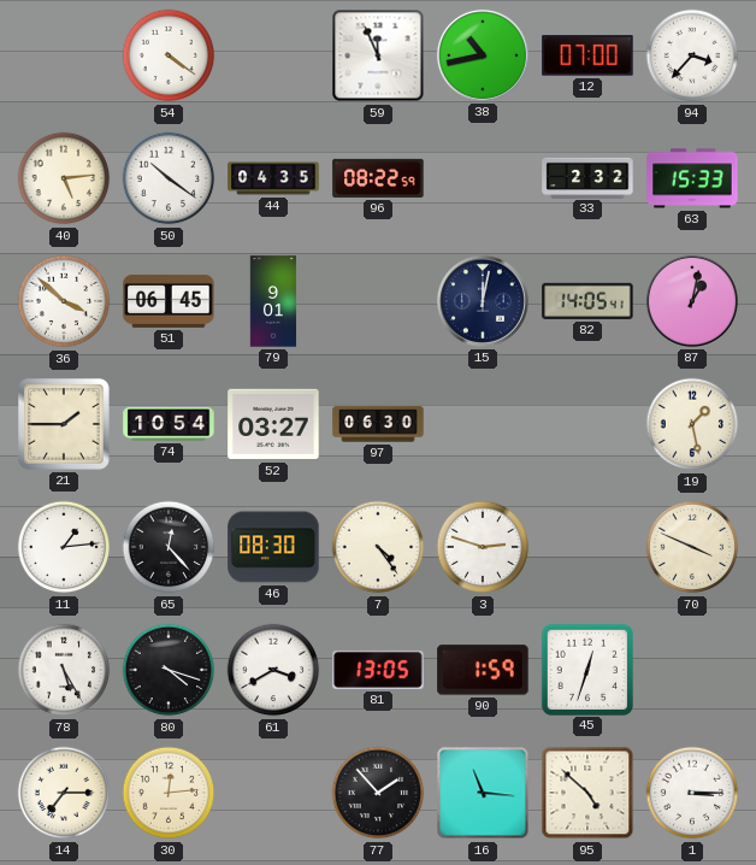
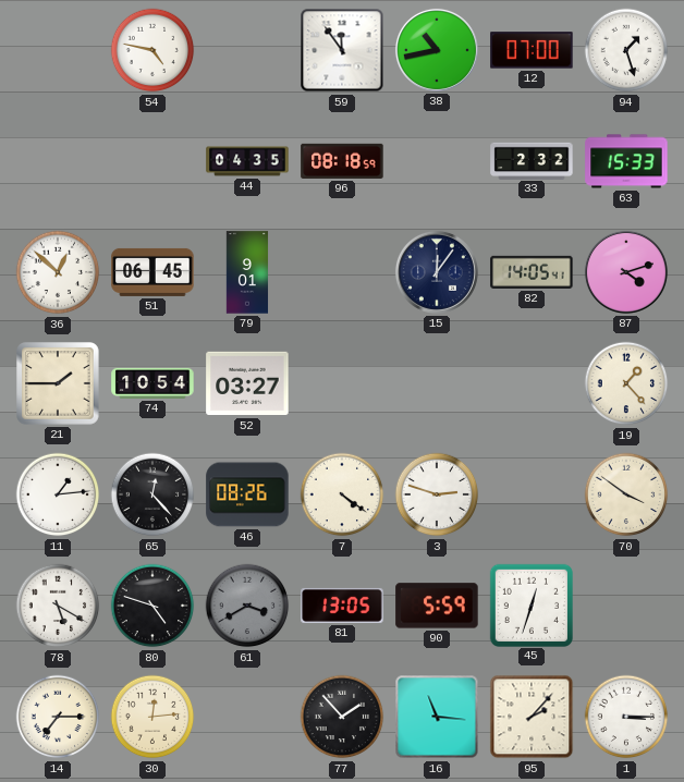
54: 4:21 -> 4:47 (152, 50)
59: 11:56 -> 11:54 (342, 50)
94: 3:37 -> 1:27 (626, 50)
40: 5:14 -> none (64, 178)
50: 10:21 -> none (169, 178)
96: 08:22 -> 08:18 (342, 161)
36: 3:52 -> 12:52 (58, 272)
15: 12:02 -> 12:06 (437, 272)
87: 1:02 -> 4:12 (626, 272)
97: 06:30 -> none (378, 424)
19: 1:28 -> 1:23 (626, 383)
46: 08:30 -> 08:26 (247, 494)
7: 4:24 -> 4:21 (342, 494)
70: 3:49 -> 3:51 (626, 494)
78: 5:25 -> 5:20 (58, 606)
80: 4:18 -> 4:48 (152, 606)
61 dial: white -> grey (247, 606)
90: 1:59 -> 5:59 (437, 606)
95: 4:52 -> 2:07 (532, 717)
